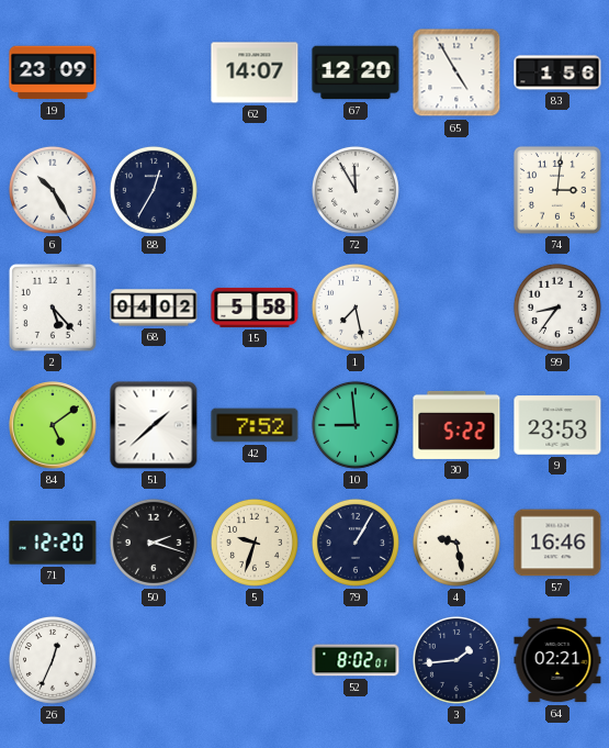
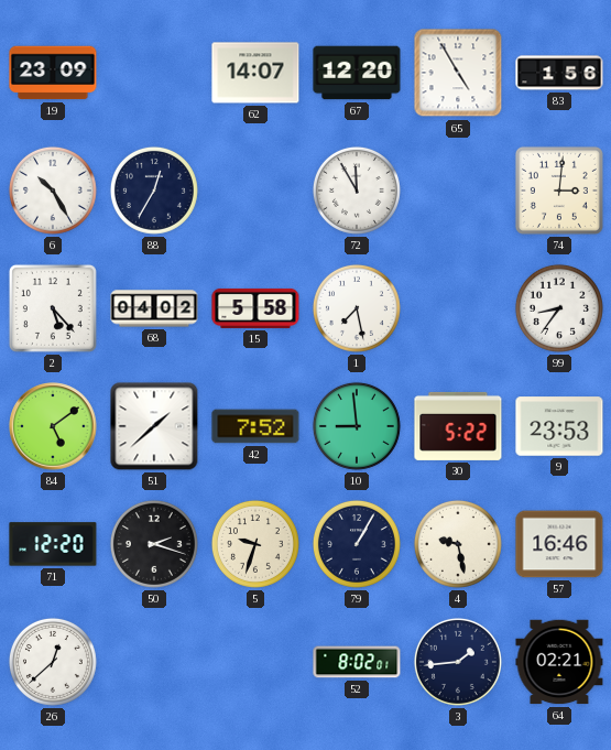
26: 12:34 -> 12:38 (53, 662)
